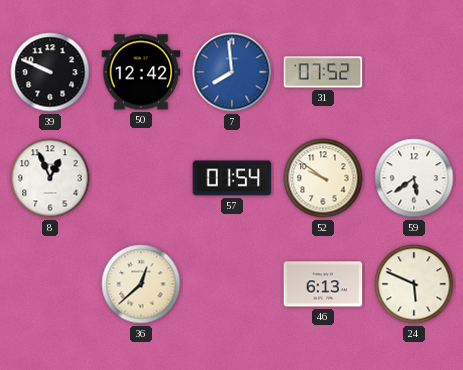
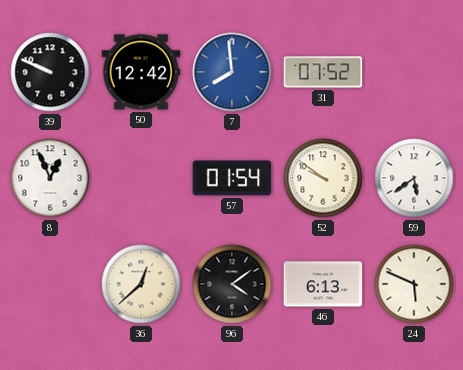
96: none -> 4:09 (232, 284)
